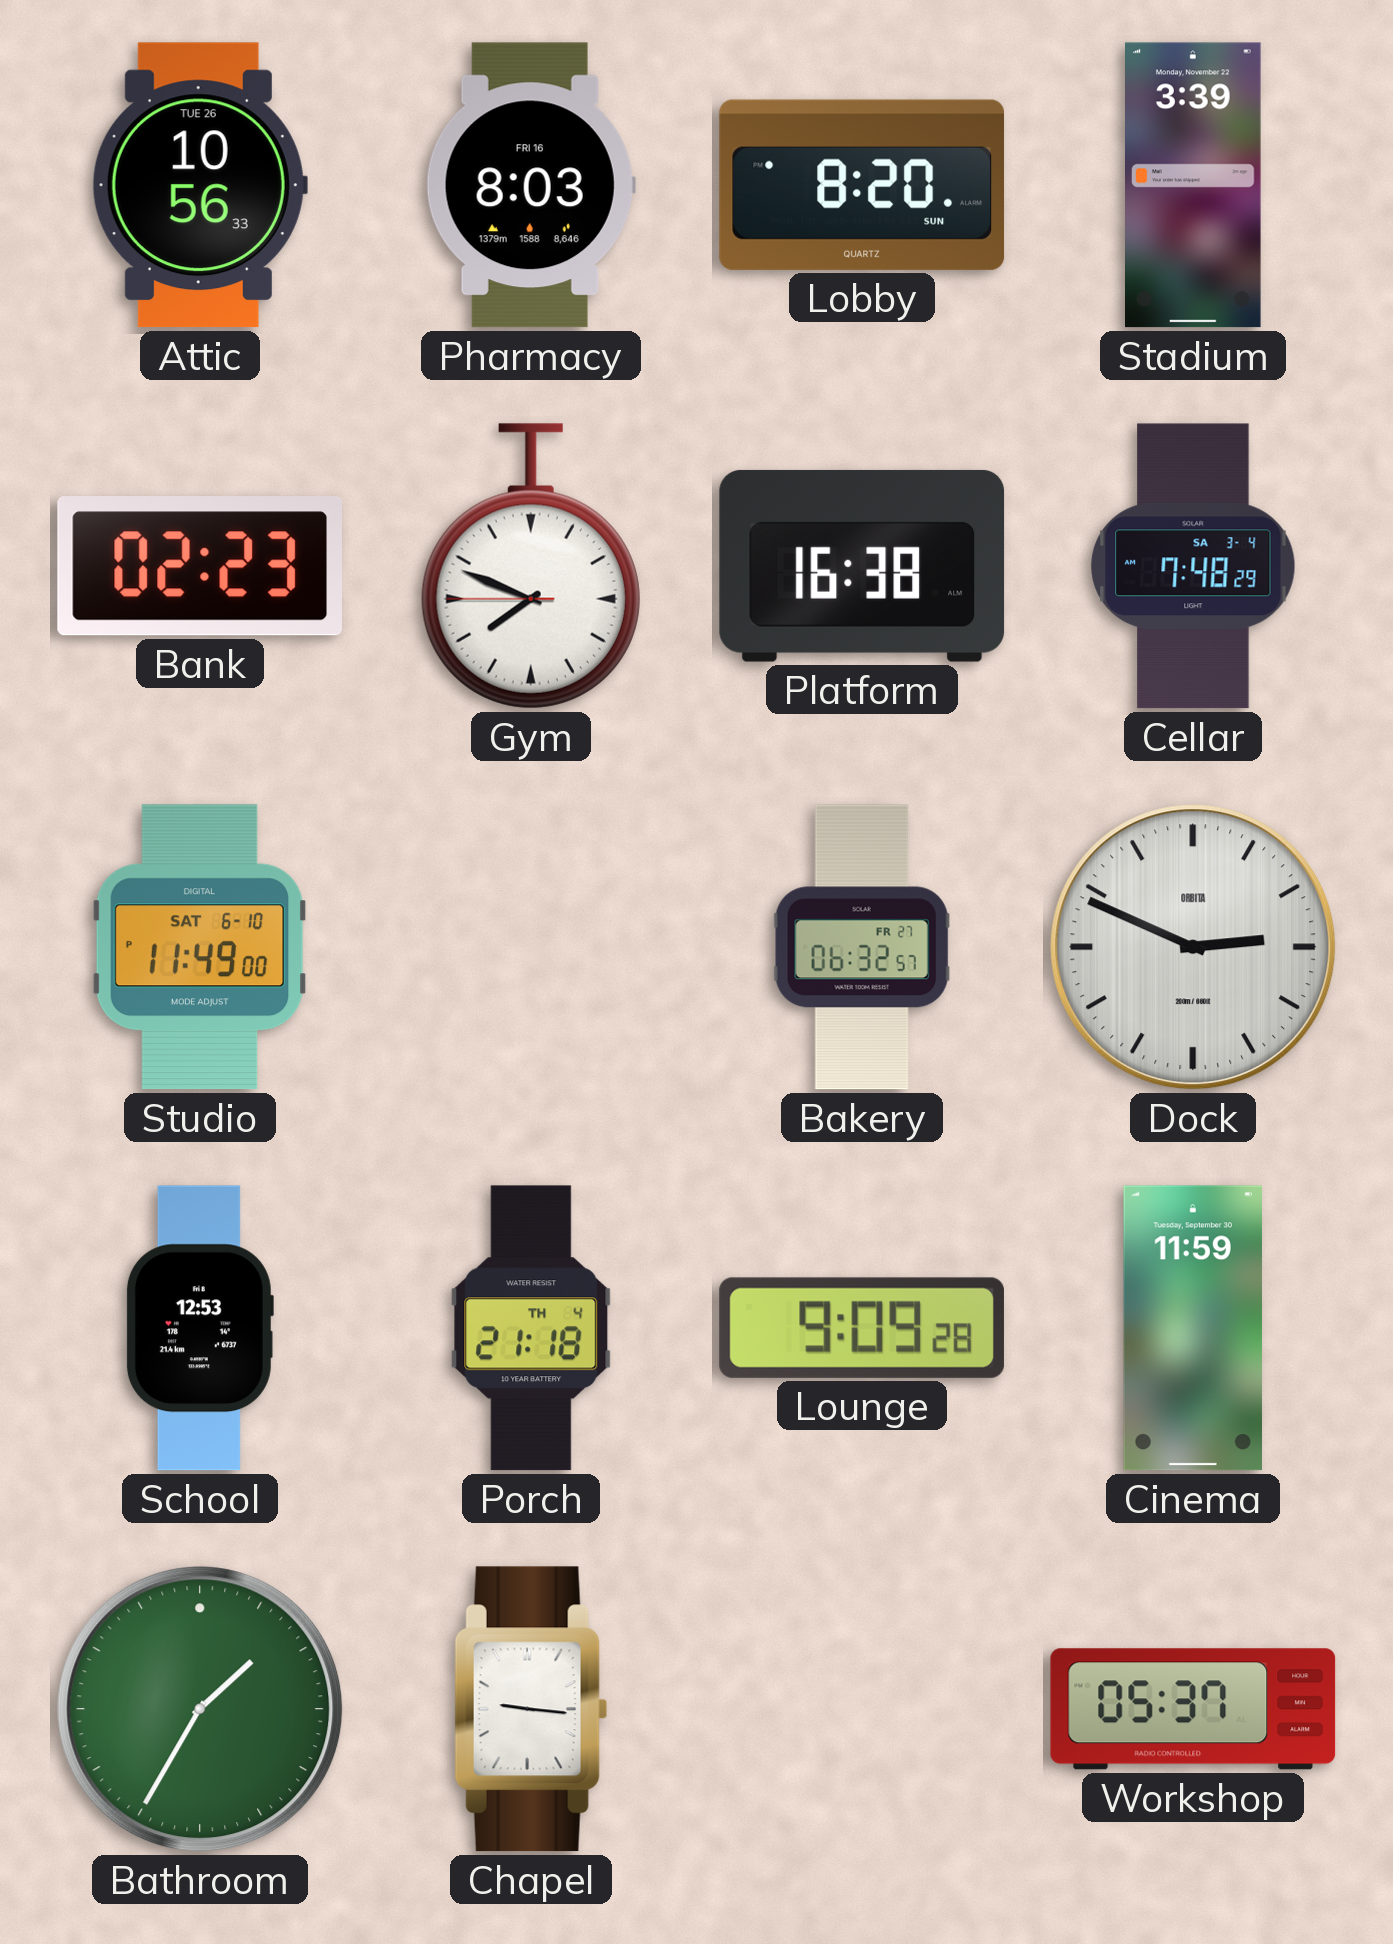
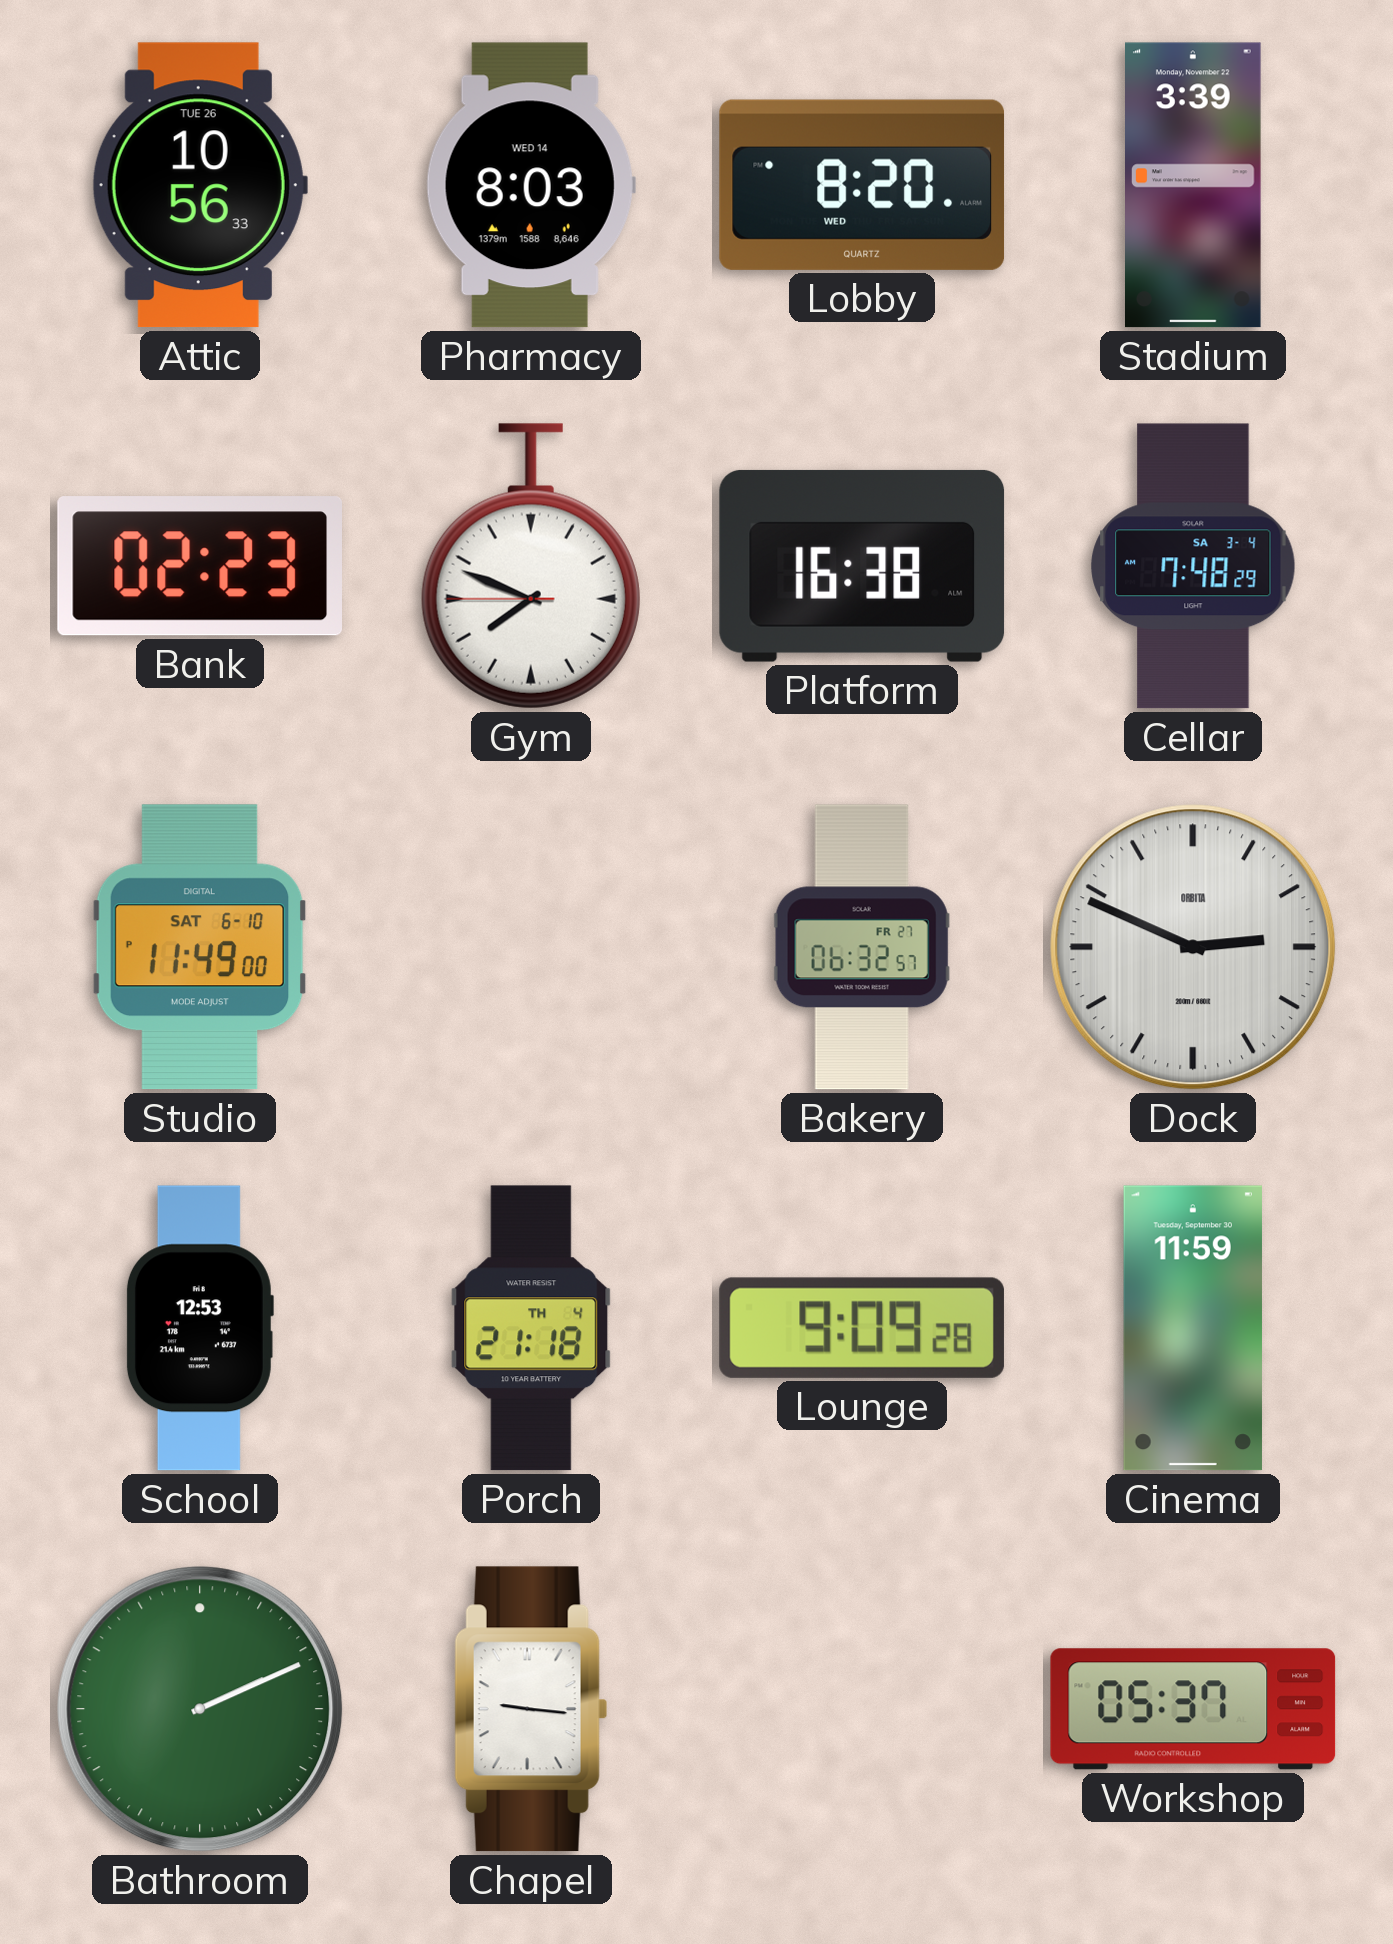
Pharmacy date: FRI 16 -> WED 14 (531, 185)
Lobby date: SUN -> WED (862, 185)
Bathroom: 1:35 -> 2:11 (200, 1709)
